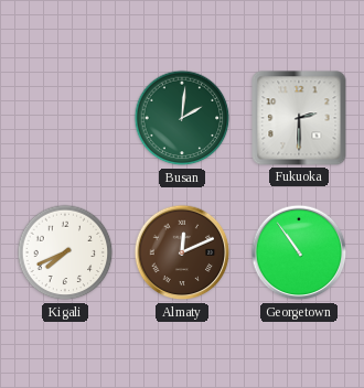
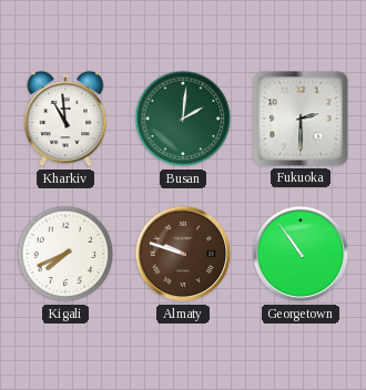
Kharkiv: none -> 10:59 (65, 119)
Almaty: 12:11 -> 9:48 (183, 254)
